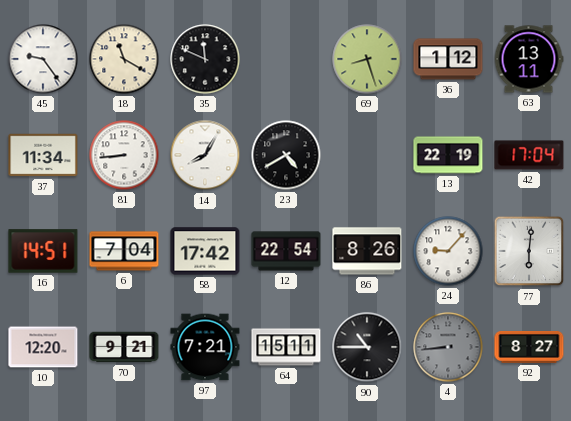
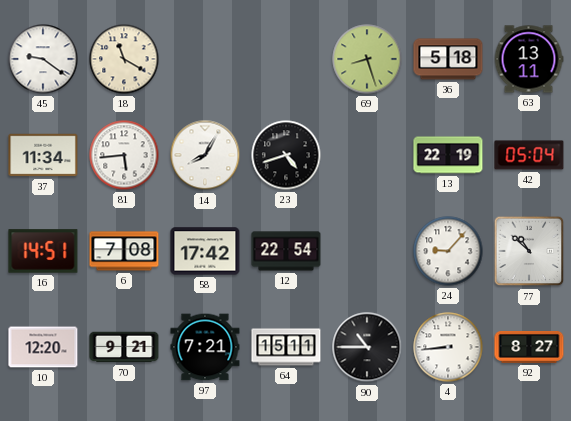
45: 9:24 -> 9:21 (43, 59)
35: 11:49 -> none (205, 59)
36: 1:12 -> 5:18 (448, 59)
81: 8:44 -> 5:44 (124, 155)
23: 4:40 -> 4:42 (286, 155)
42: 17:04 -> 05:04 (529, 155)
6: 7:04 -> 7:08 (124, 251)
86: 8:26 -> none (367, 251)
77: 6:01 -> 10:52 (529, 251)
4 dial: grey -> white (448, 347)
